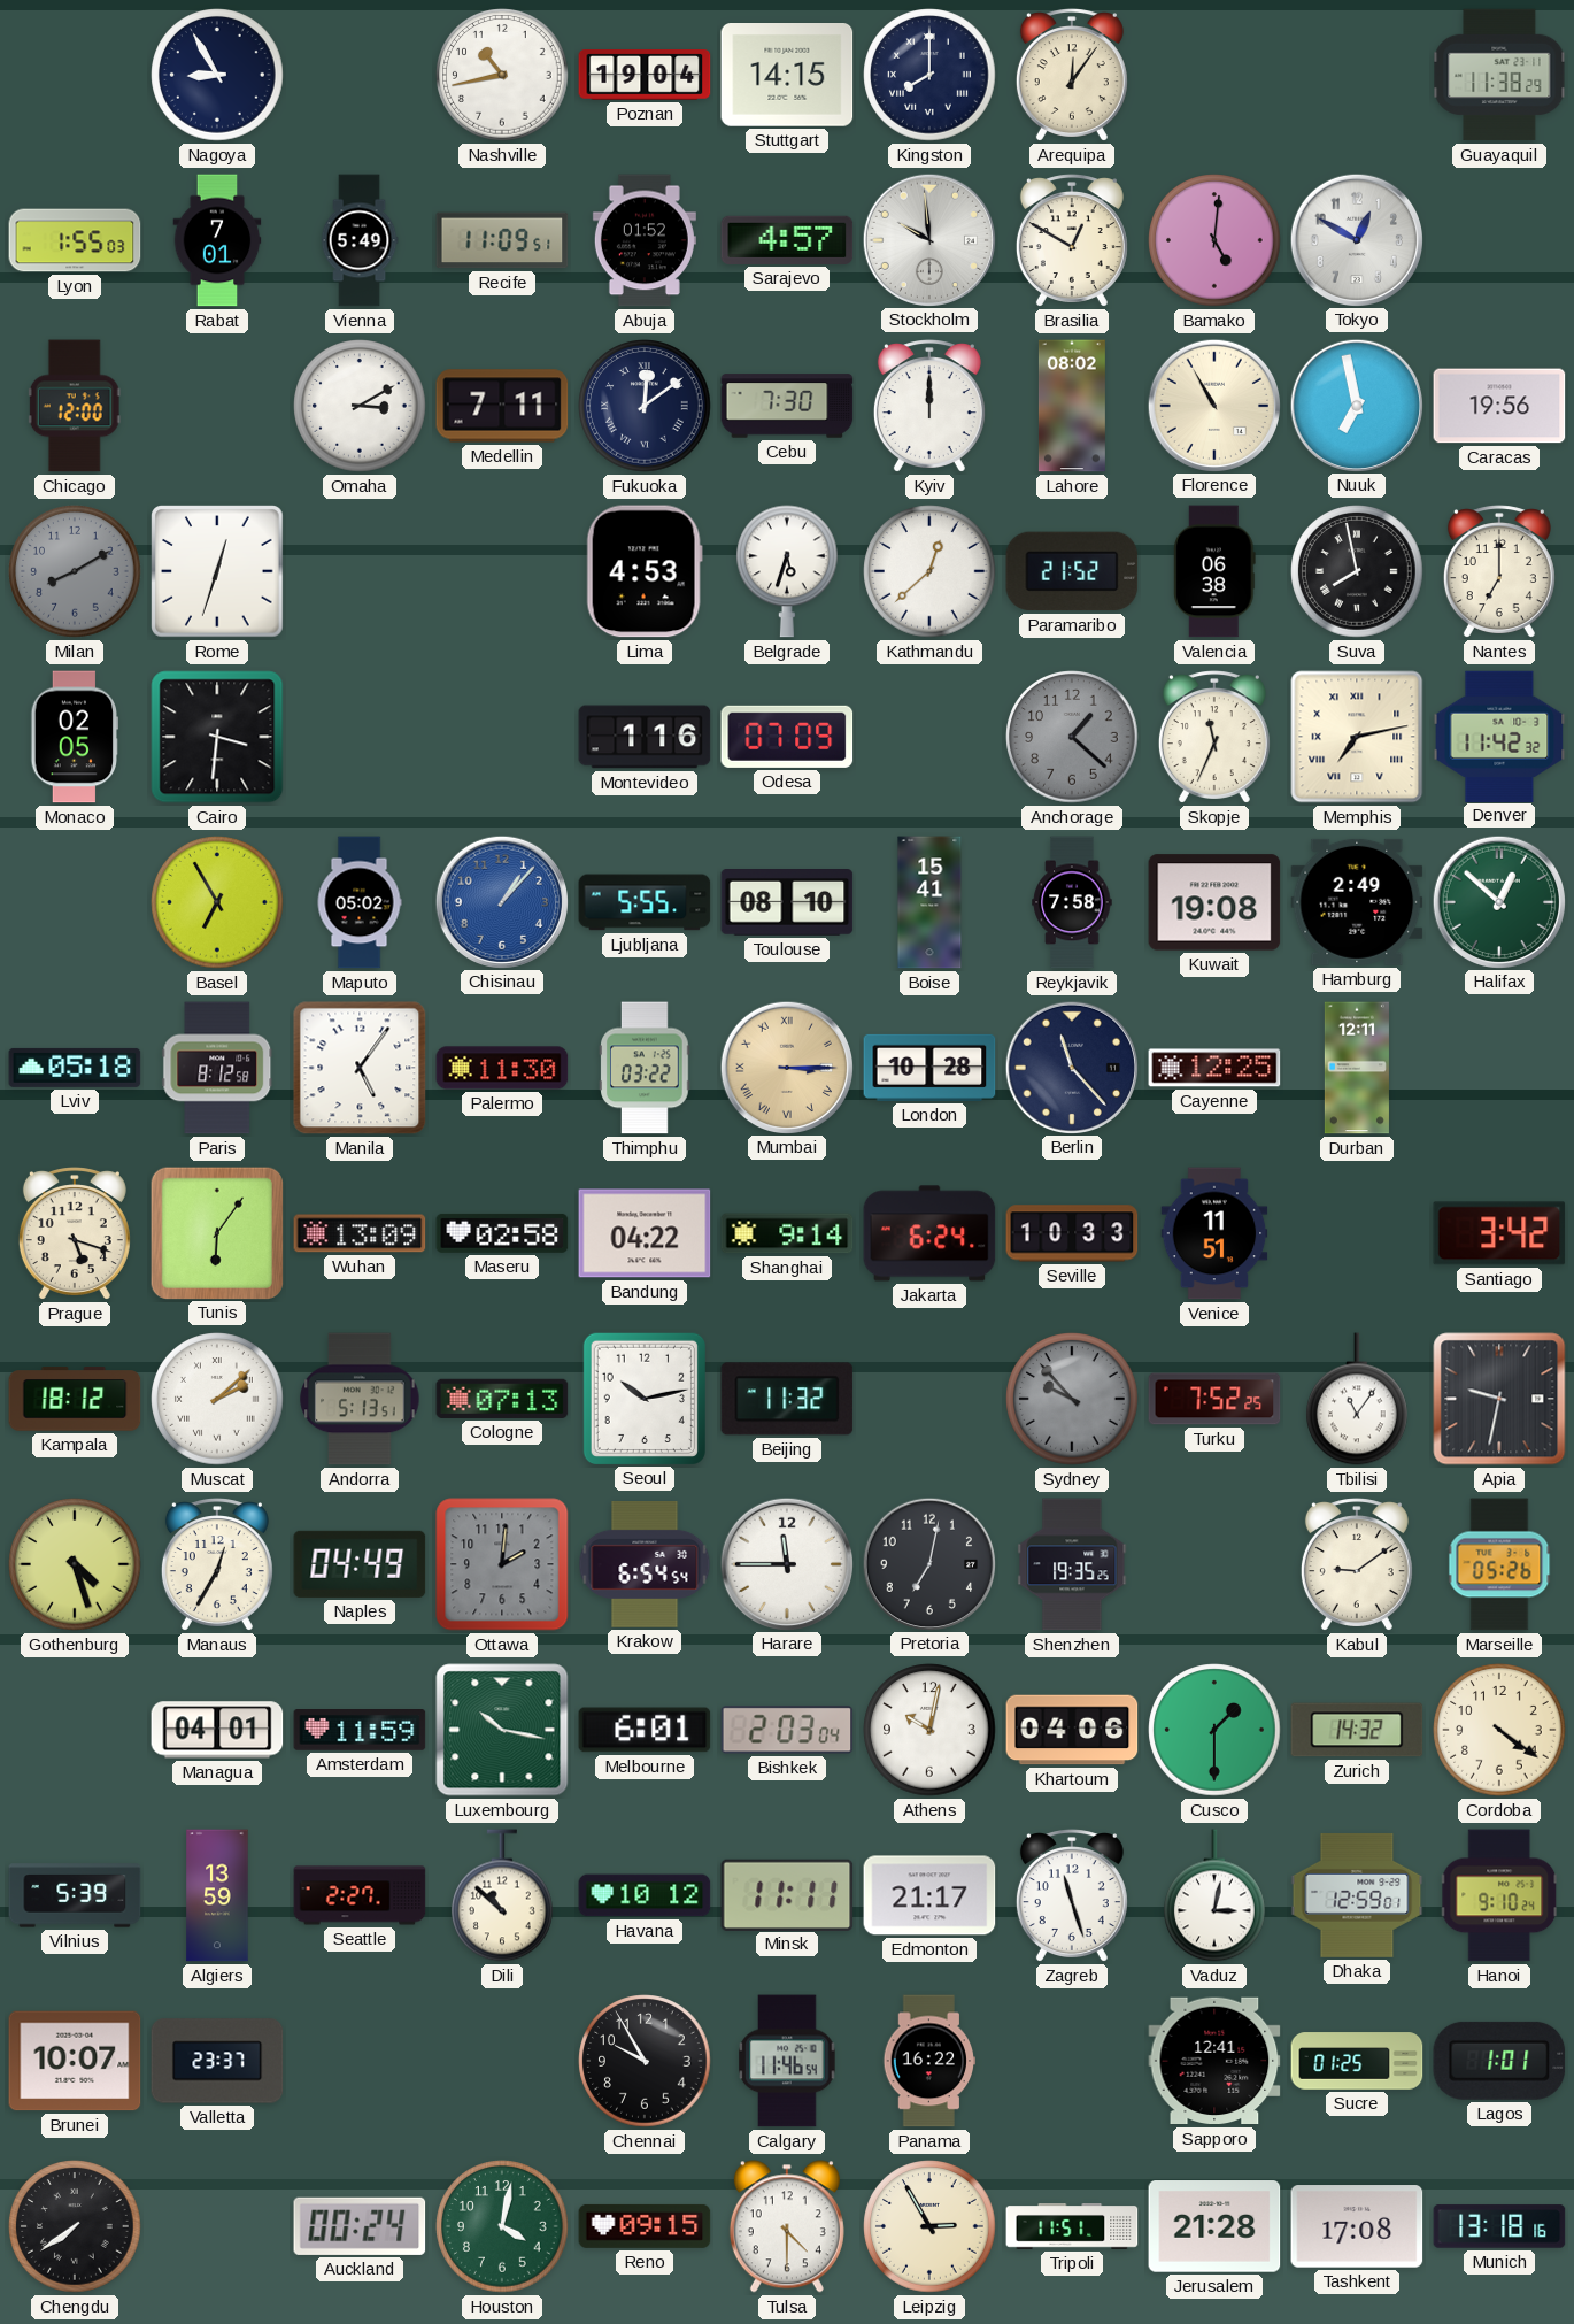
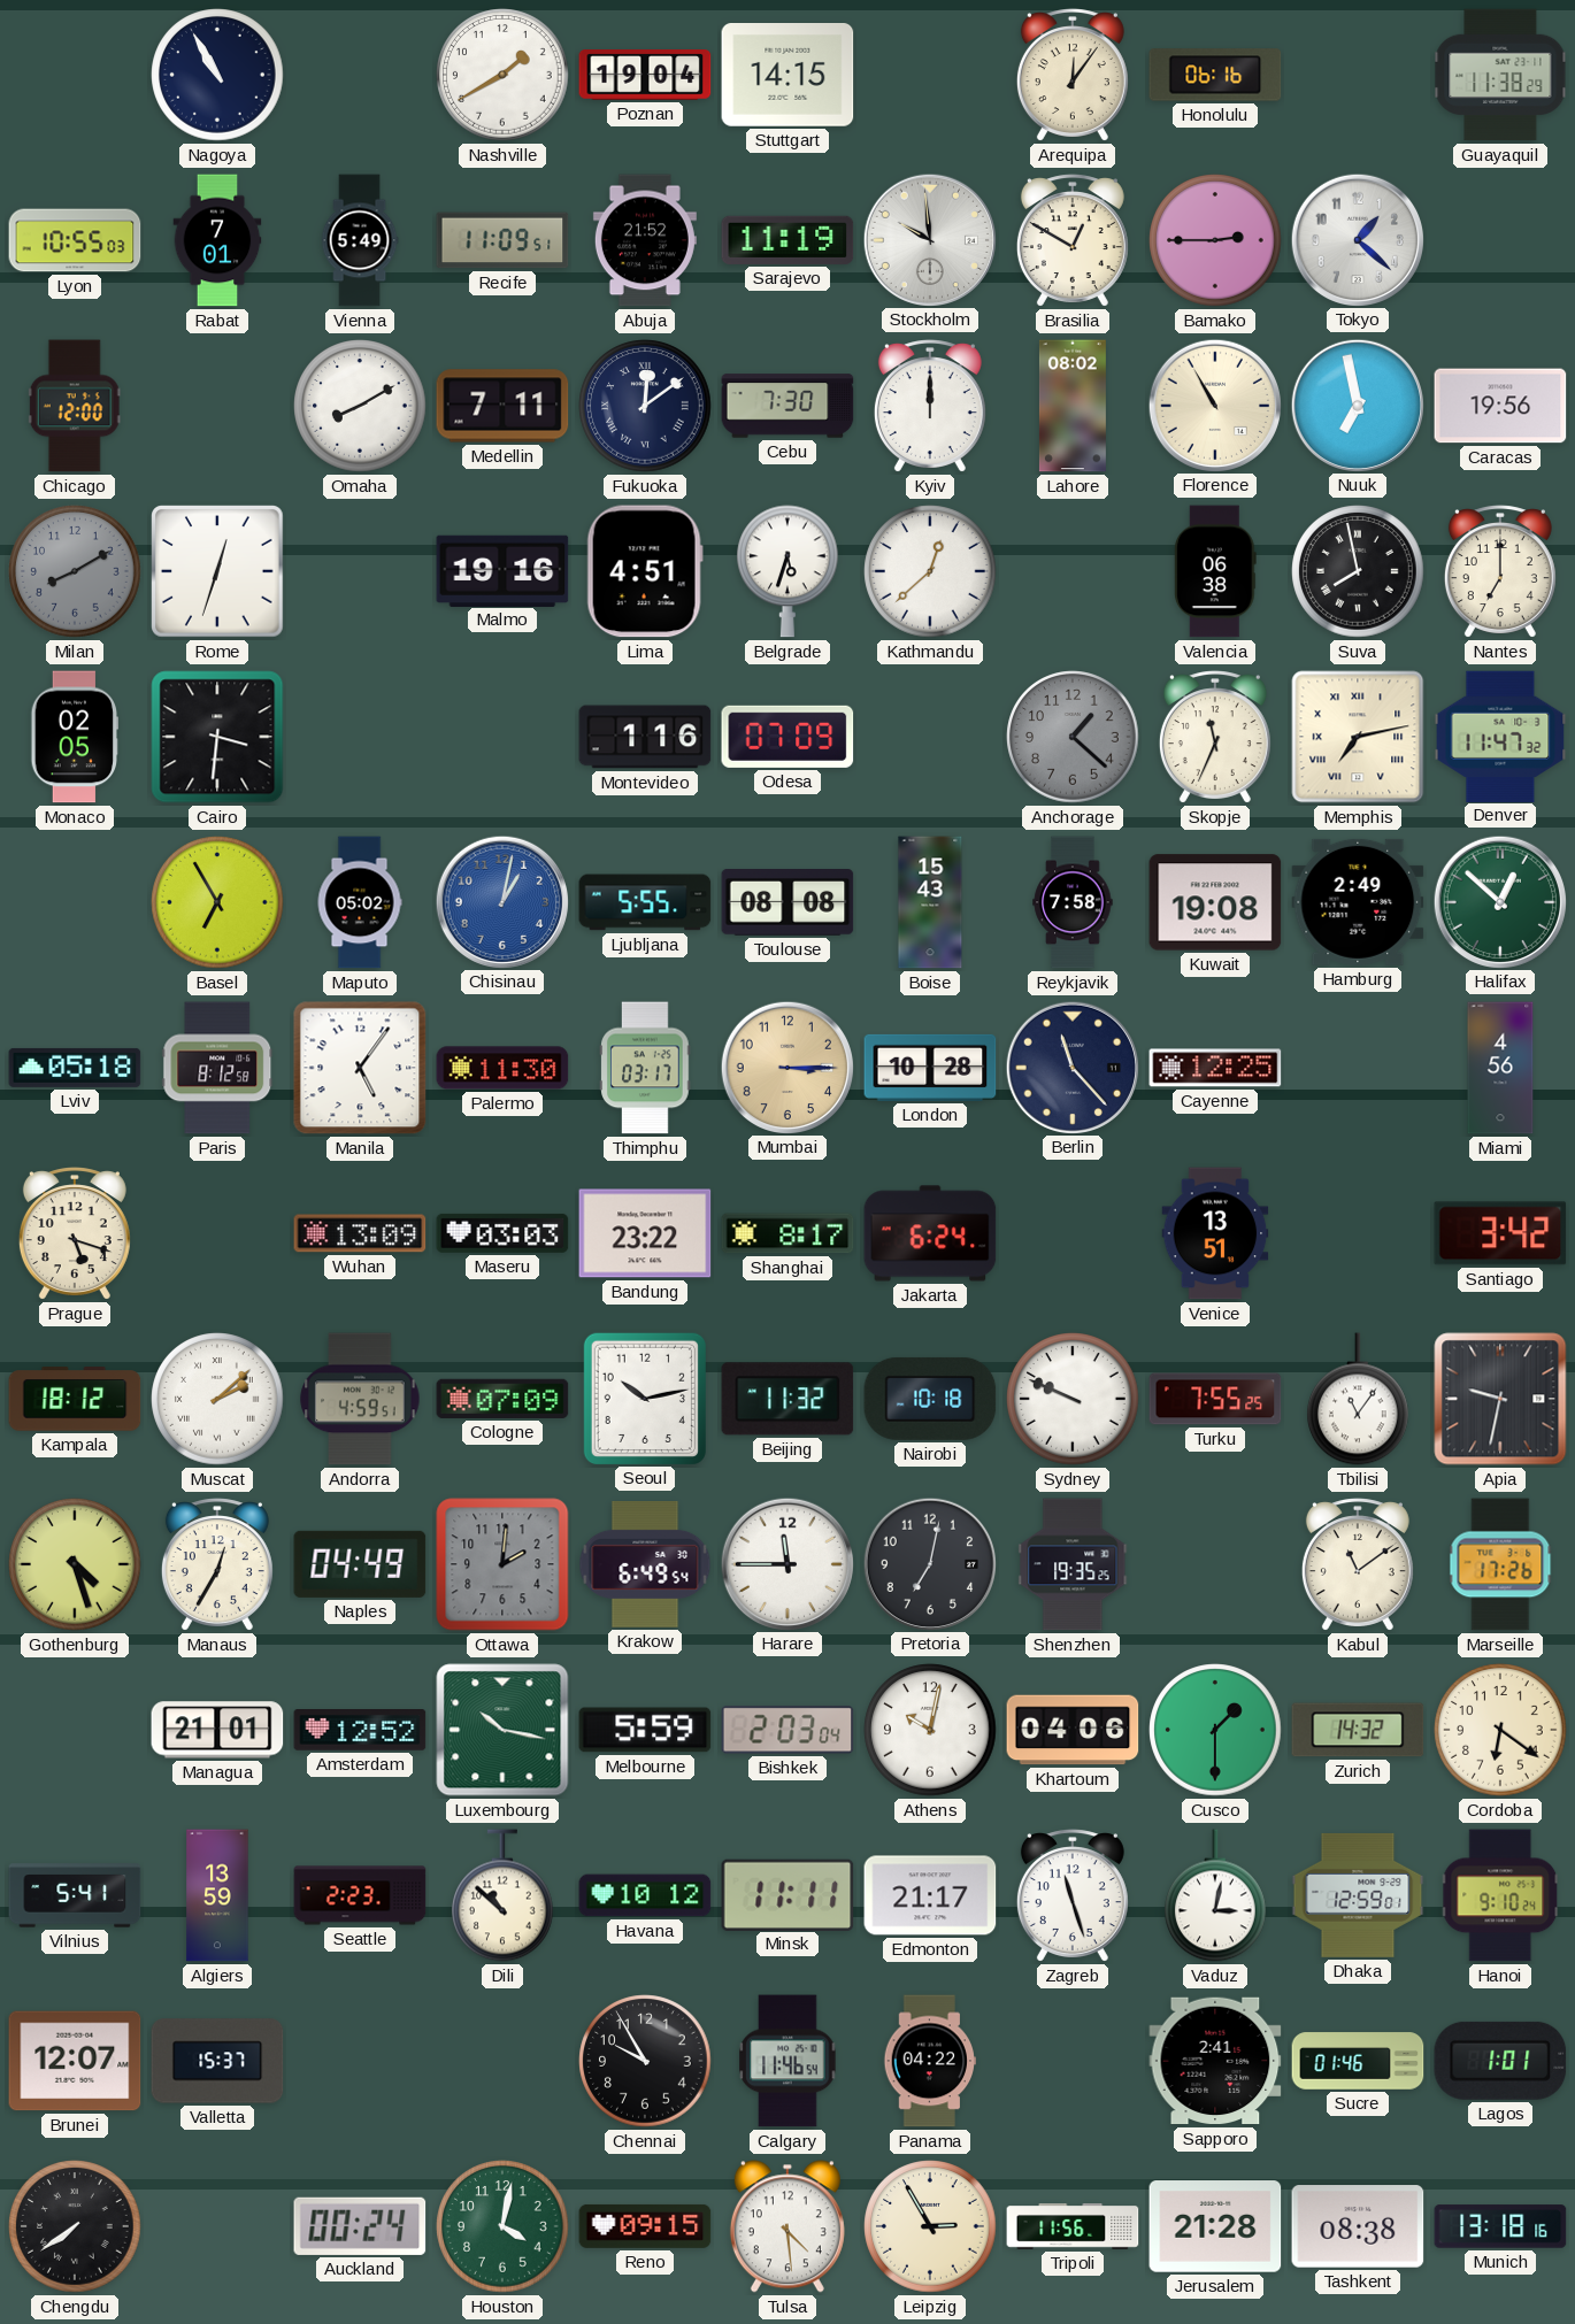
Nagoya: 8:55 -> 10:55 (217, 75)
Nashville: 10:43 -> 1:40 (502, 75)
Kingston: 8:00 -> none (929, 75)
Honolulu: none -> 06:16 (1215, 75)
Lyon: 1:55 -> 10:55 (75, 240)
Abuja: 01:52 -> 21:52 (645, 240)
Sarajevo: 4:57 -> 11:19 (787, 240)
Bamako: 5:01 -> 2:45 (1215, 240)
Tokyo: 12:50 -> 1:22 (1357, 239)
Omaha: 3:10 -> 8:10 (360, 406)
Malmo: none -> 19:16 (502, 570)
Lima: 4:53 -> 4:51 (645, 571)
Paramaribo: 21:52 -> none (1072, 571)
Denver: 11:42 -> 11:47 (1500, 736)
Chisinau: 1:07 -> 1:02 (501, 901)
Toulouse: 08:10 -> 08:08 (787, 903)
Boise: 15:41 -> 15:43 (930, 902)
Thimphu: 03:22 -> 03:17 (645, 1068)
Mumbai numerals: Roman -> Arabic (786, 1067)
Durban: 12:11 -> none (1357, 1068)
Miami: none -> 4:56 (1500, 1068)
Tunis: 6:06 -> none (216, 1232)
Maseru: 02:58 -> 03:03 (502, 1233)
Bandung: 04:22 -> 23:22 (645, 1233)
Shanghai: 9:14 -> 8:17 (787, 1233)
Seville: 10:33 -> none (1072, 1233)
Venice: 11:51 -> 13:51 (1215, 1233)
Andorra: 5:13 -> 4:59 (360, 1399)
Cologne: 07:13 -> 07:09 (502, 1399)
Nairobi: none -> 10:18 (930, 1399)
Sydney: 9:53 -> 9:49 (1073, 1399)
Sydney dial: grey -> white (1073, 1399)
Turku: 7:52 -> 7:55 (1215, 1399)
Krakow: 6:54 -> 6:49 (645, 1564)
Kabul: 9:09 -> 11:09 (1358, 1564)
Marseille: 05:26 -> 17:26 (1500, 1564)
Managua: 04:01 -> 21:01 (217, 1730)
Amsterdam: 11:59 -> 12:52 (360, 1730)
Melbourne: 6:01 -> 5:59 (645, 1730)
Cordoba: 4:21 -> 6:21 (1500, 1730)
Vilnius: 5:39 -> 5:41 (75, 1895)
Seattle: 2:27 -> 2:23 (360, 1895)
Brunei: 10:07 -> 12:07 (75, 2061)
Valletta: 23:37 -> 15:37 (217, 2061)
Panama: 16:22 -> 04:22 (929, 2061)
Sapporo: 12:41 -> 2:41 (1215, 2061)
Sucre: 01:25 -> 01:46 (1358, 2061)
Tulsa: 4:30 -> 4:29 (787, 2226)
Tripoli: 11:51 -> 11:56 (1073, 2226)
Tashkent: 17:08 -> 08:38 (1358, 2226)
